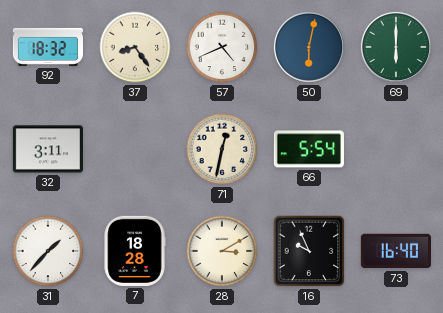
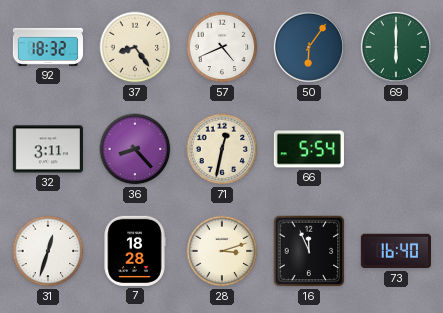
50: 6:02 -> 6:06 (309, 47)
36: none -> 8:23 (135, 149)
31: 1:37 -> 12:33 (48, 251)
28: 3:10 -> 3:12 (222, 251)
16: 9:56 -> 11:56 (309, 251)
